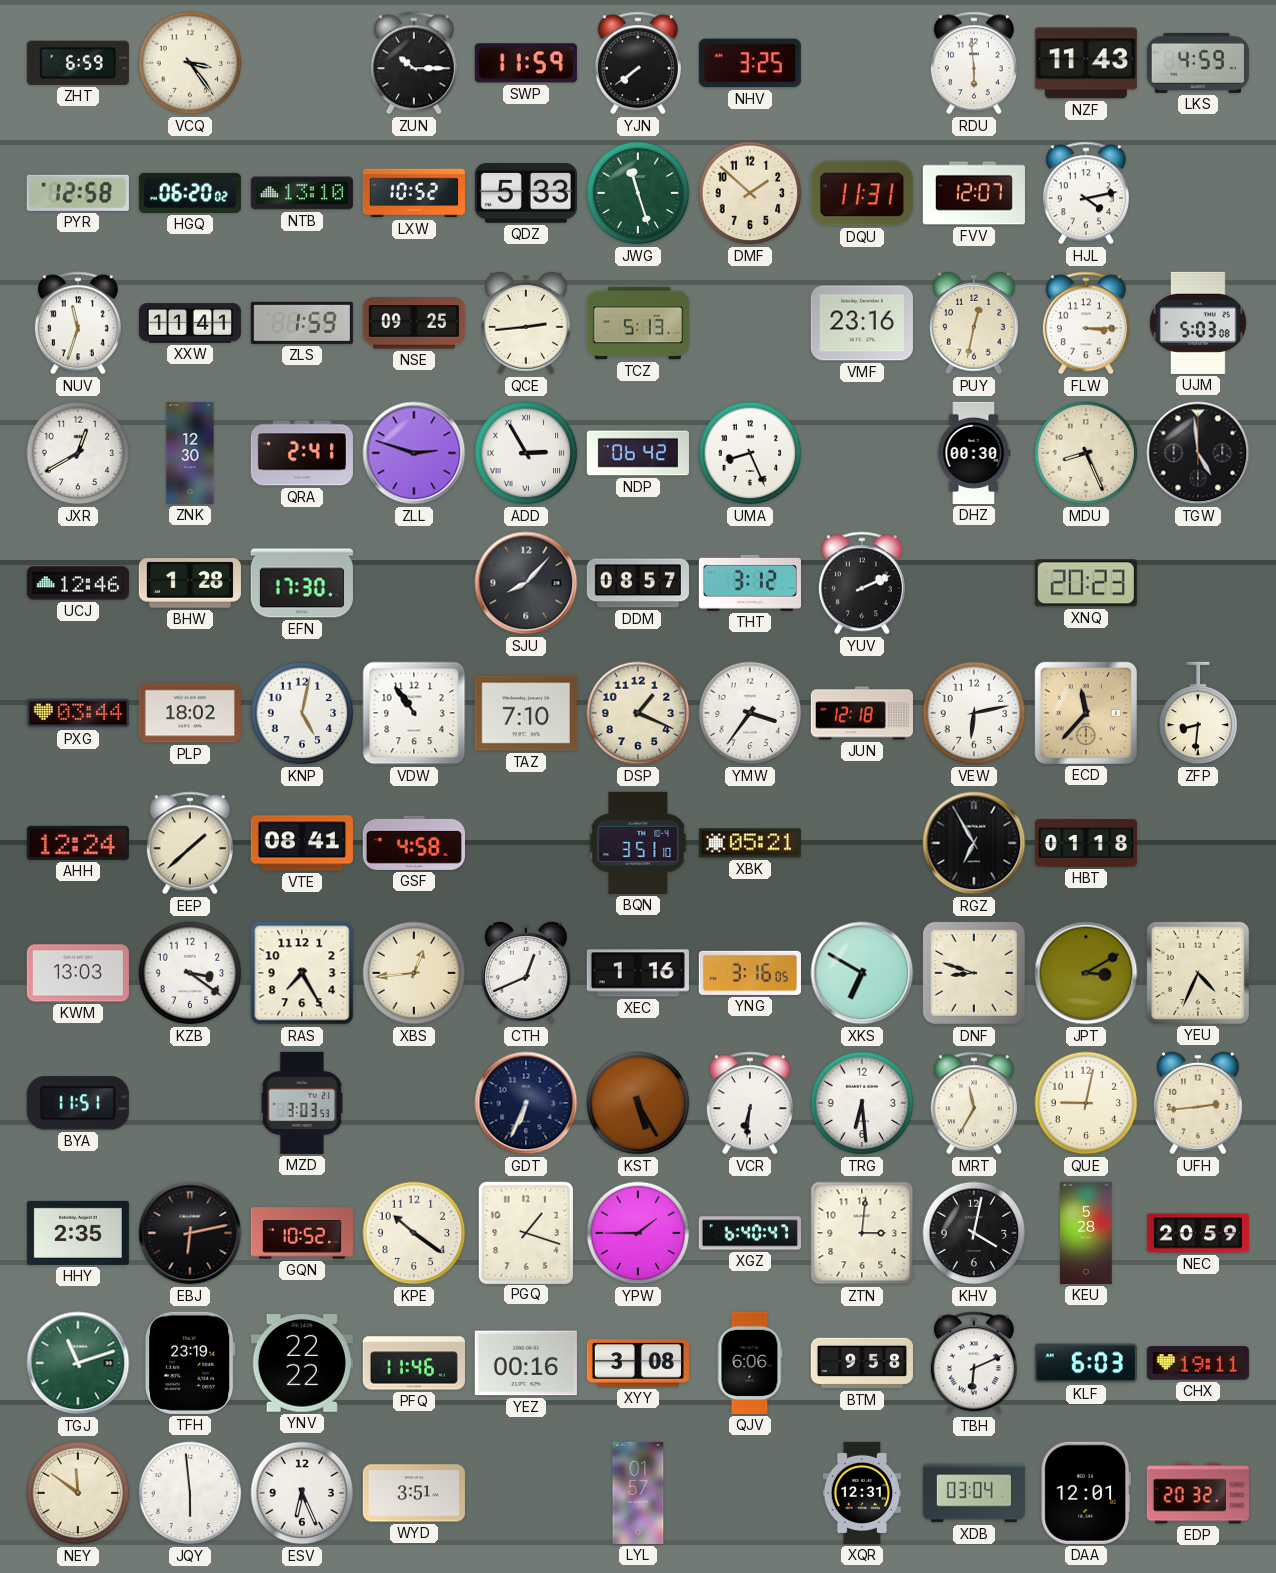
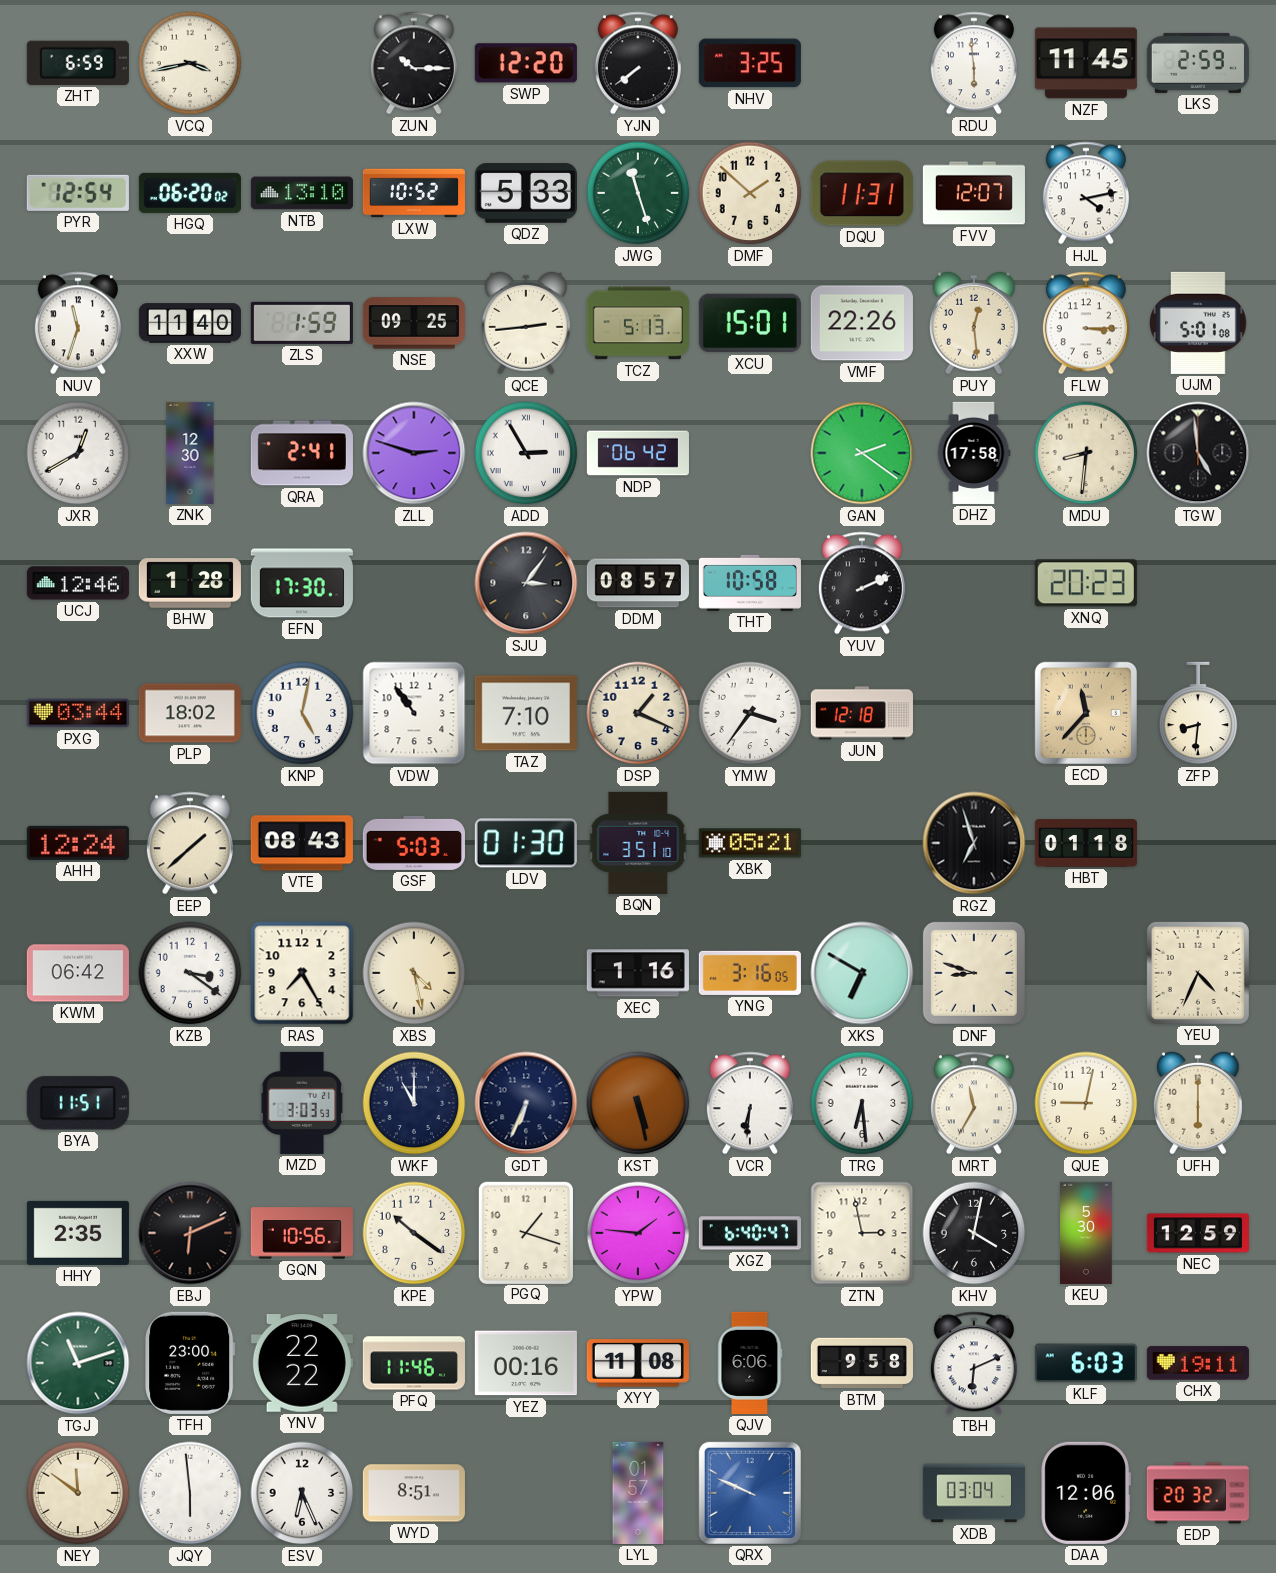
VCQ: 3:24 -> 3:43 (190, 63)
SWP: 11:59 -> 12:20 (526, 63)
NZF: 11:43 -> 11:45 (1086, 63)
LKS: 4:59 -> 2:59 (1198, 63)
PYR: 12:58 -> 12:54 (78, 193)
XXW: 11:41 -> 11:40 (190, 323)
XCU: none -> 15:01 (750, 323)
VMF: 23:16 -> 22:26 (862, 323)
PUY: 12:32 -> 12:29 (974, 323)
UJM: 5:03 -> 5:01 (1198, 323)
UMA: 8:26 -> none (750, 453)
GAN: none -> 2:21 (862, 453)
DHZ: 00:30 -> 17:58 (974, 453)
MDU: 8:26 -> 8:31 (1086, 453)
SJU: 8:07 -> 3:06 (526, 583)
THT: 3:12 -> 10:58 (750, 583)
VEW: 6:13 -> none (974, 713)
VTE: 08:41 -> 08:43 (302, 843)
GSF: 4:58 -> 5:03 (414, 843)
LDV: none -> 01:30 (526, 843)
RGZ: 6:55 -> 6:57 (974, 843)
KWM: 13:03 -> 06:42 (78, 973)
XBS: 12:44 -> 4:28 (414, 973)
CTH: 12:41 -> none (526, 973)
JPT: 3:10 -> none (1086, 973)
WKF: none -> 11:00 (414, 1103)
KST: 5:25 -> 5:28 (638, 1103)
UFH: 2:44 -> 6:00 (1198, 1103)
EBJ: 6:13 -> 6:11 (190, 1233)
GQN: 10:52 -> 10:56 (302, 1233)
YPW: 1:45 -> 1:46 (638, 1233)
ZTN: 3:01 -> 2:58 (862, 1233)
KEU: 5:28 -> 5:30 (1086, 1233)
NEC: 20:59 -> 12:59 (1198, 1233)
TFH: 23:19 -> 23:00 (190, 1363)
XYY: 3:08 -> 11:08 (638, 1363)
WYD: 3:51 -> 8:51 (414, 1493)
QRX: none -> 9:49 (750, 1493)
XQR: 12:31 -> none (861, 1493)
DAA: 12:01 -> 12:06 (1085, 1493)
